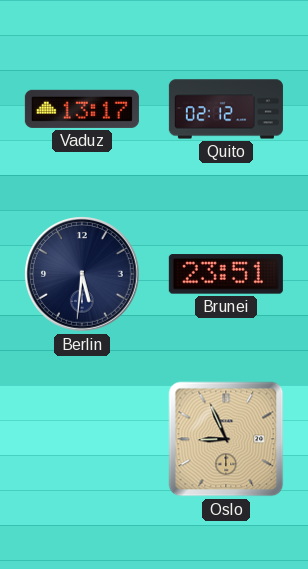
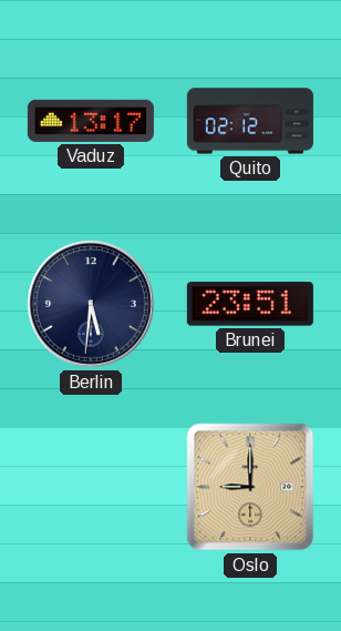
Oslo: 8:56 -> 9:00 (250, 487)
